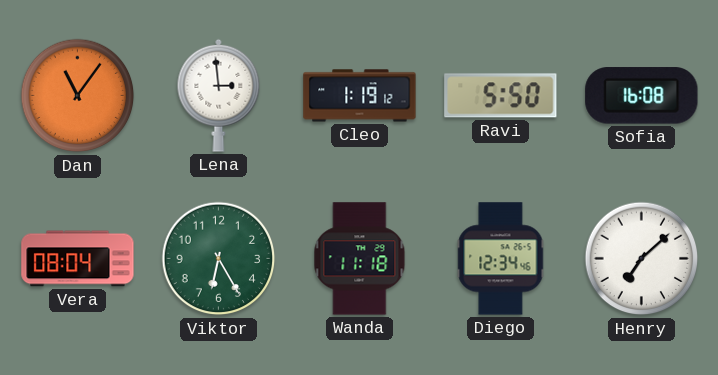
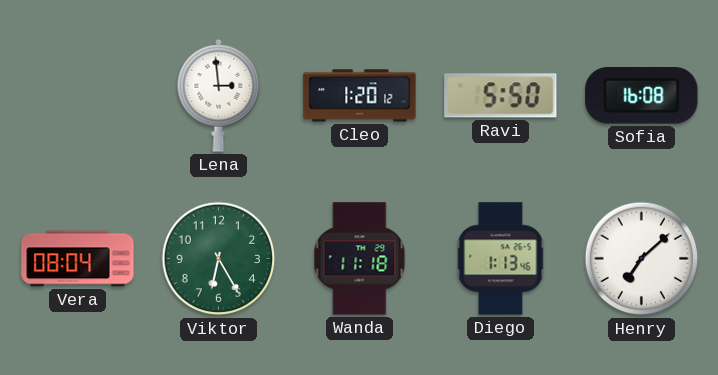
Dan: 11:06 -> none (78, 96)
Cleo: 1:19 -> 1:20 (360, 96)
Diego: 12:34 -> 1:13 (501, 259)
